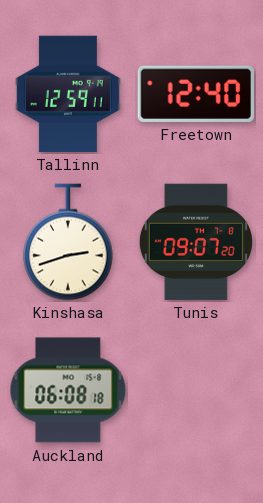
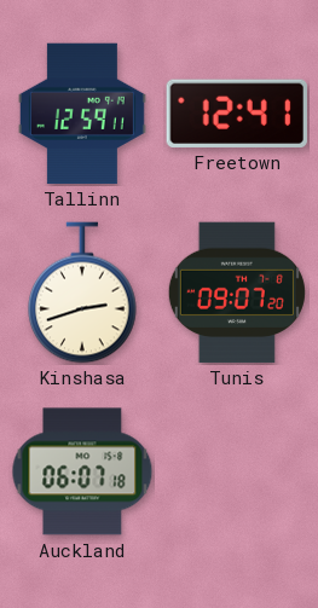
Freetown: 12:40 -> 12:41 (237, 114)
Auckland: 06:08 -> 06:07 (82, 471)
